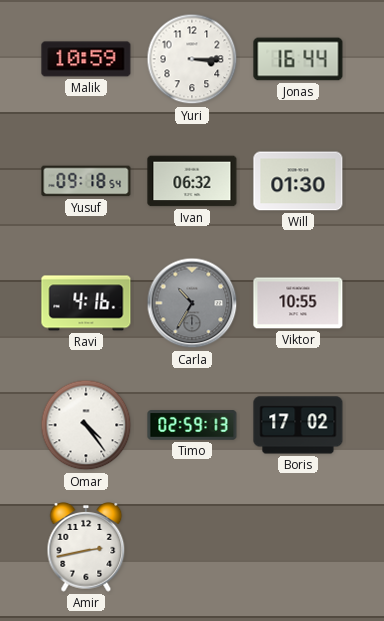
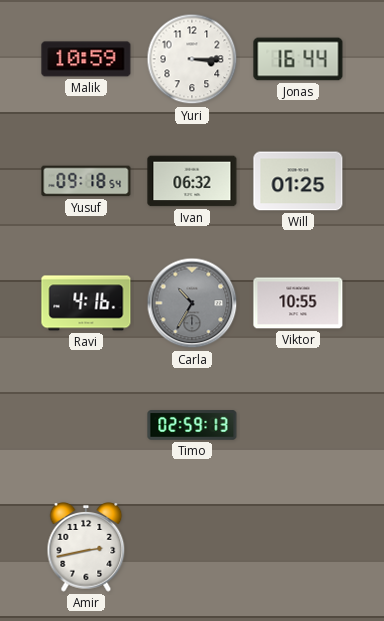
Will: 01:30 -> 01:25 (298, 181)
Omar: 4:24 -> none (86, 425)
Boris: 17:02 -> none (298, 425)
